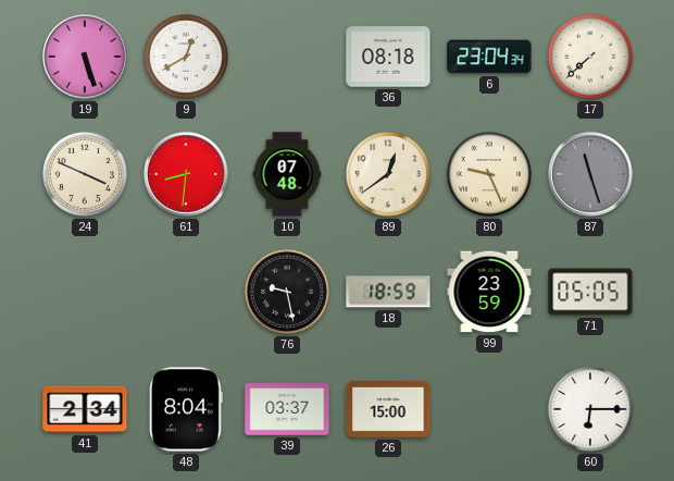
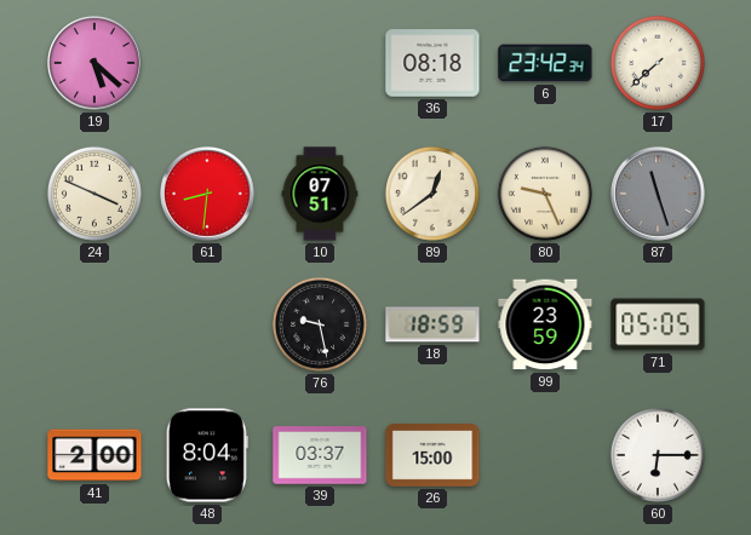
19: 5:27 -> 5:22 (96, 64)
9: 12:40 -> none (186, 57)
6: 23:04 -> 23:42 (545, 63)
10: 07:48 -> 07:51 (320, 194)
41: 2:34 -> 2:00 (94, 455)
